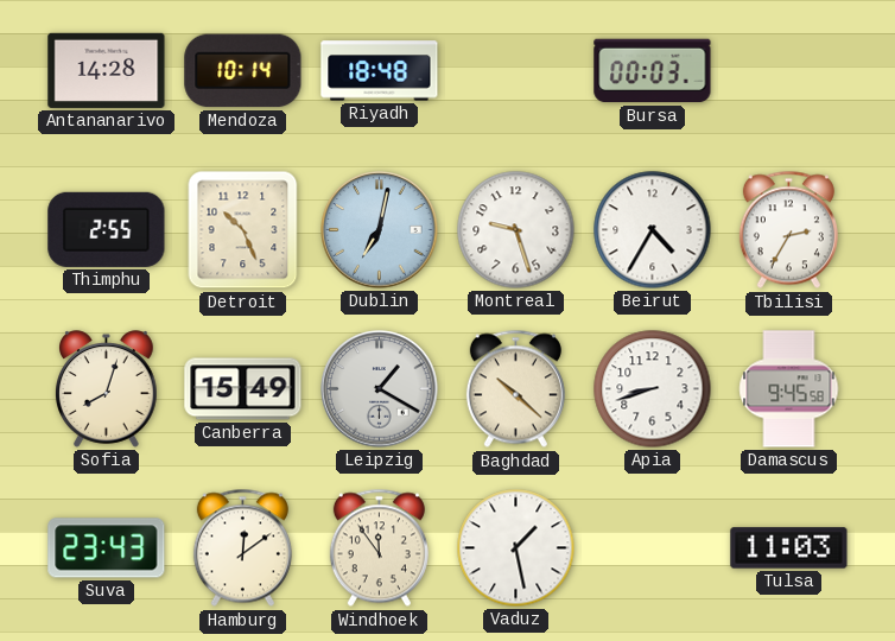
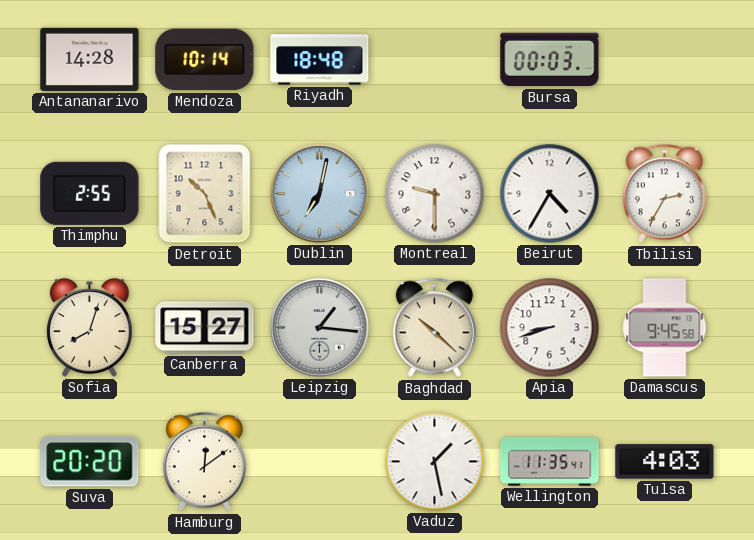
Montreal: 9:27 -> 9:30 (435, 194)
Canberra: 15:49 -> 15:27 (205, 328)
Leipzig: 1:20 -> 1:16 (320, 328)
Suva: 23:43 -> 20:20 (90, 462)
Windhoek: 11:54 -> none (379, 548)
Wellington: none -> 11:35 (550, 462)
Tulsa: 11:03 -> 4:03 (665, 462)
